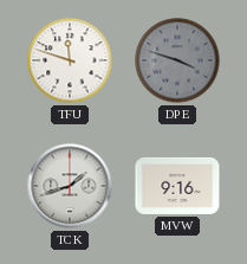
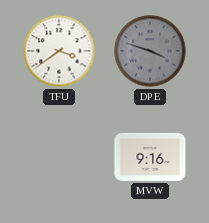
TFU: 11:48 -> 3:39 (59, 51)
TCK: 1:42 -> none (70, 186)
